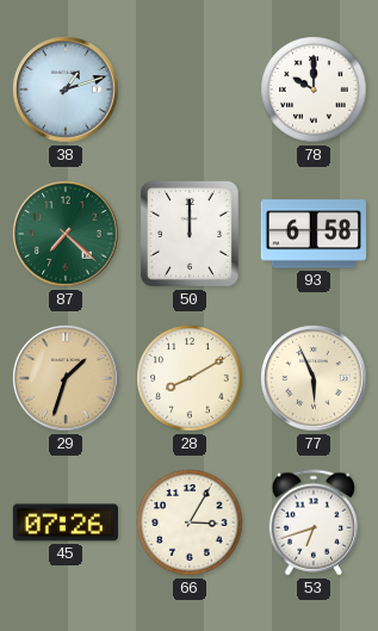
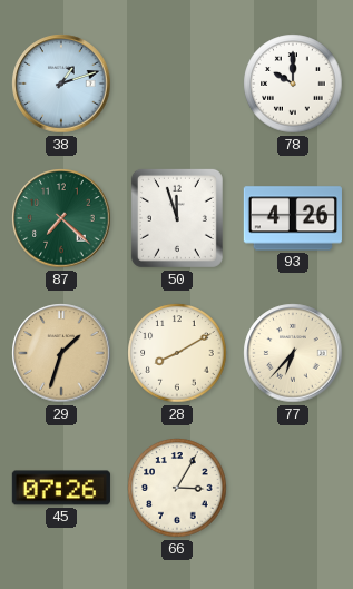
50: 12:00 -> 11:57 (177, 218)
93: 6:58 -> 4:26 (293, 218)
77: 5:56 -> 6:37 (293, 353)
53: 6:42 -> none (314, 522)
